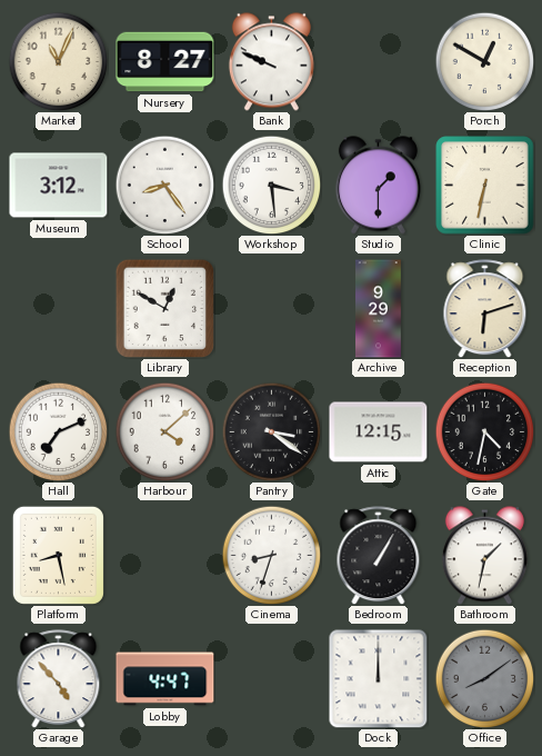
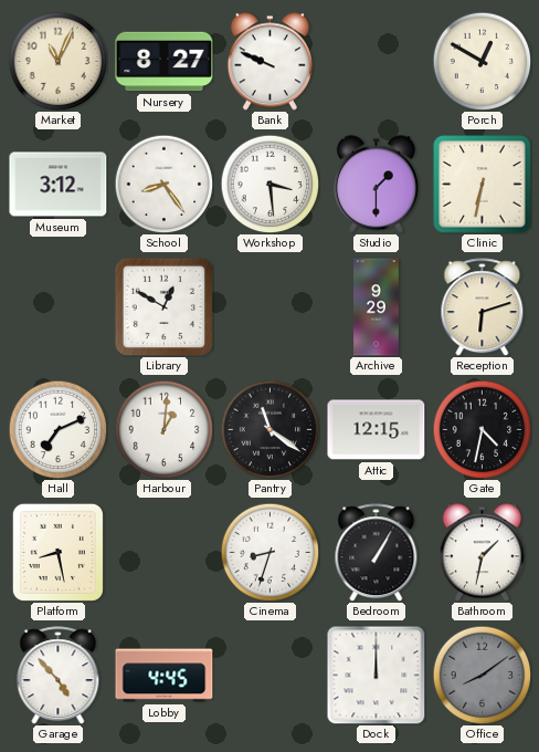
Harbour: 4:08 -> 1:01 (163, 429)
Pantry: 3:21 -> 11:21 (269, 429)
Lobby: 4:47 -> 4:45 (165, 676)
